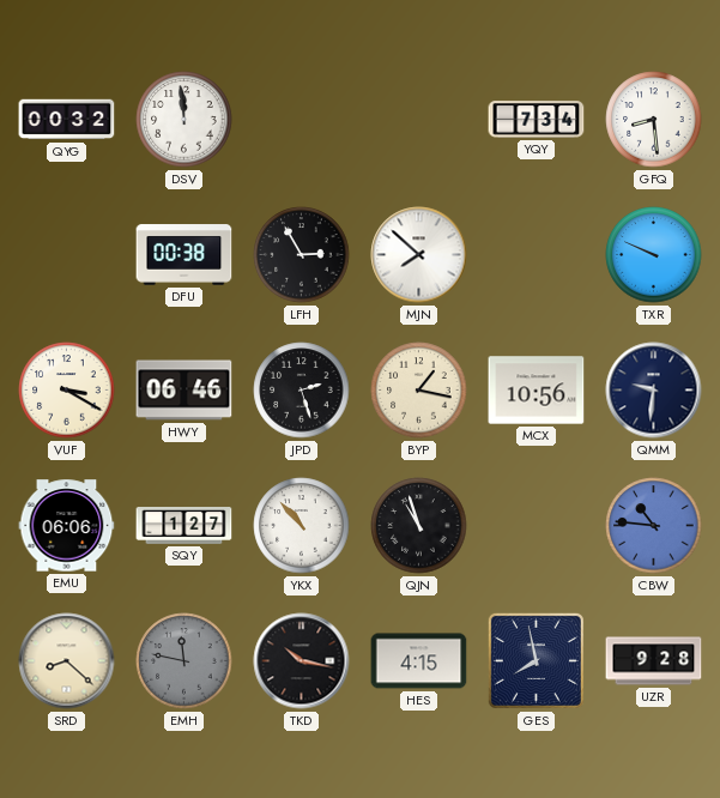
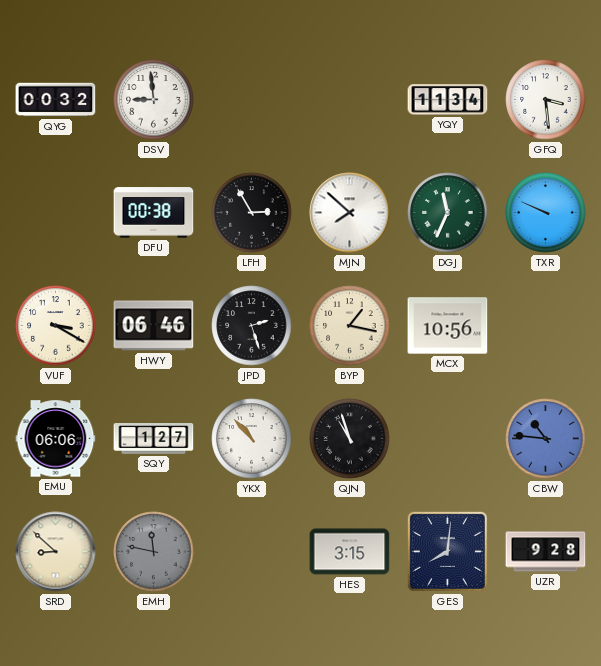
DSV: 11:59 -> 8:59 (154, 100)
YQY: 7:34 -> 11:34 (448, 100)
GFQ: 8:29 -> 3:29 (546, 100)
DGJ: none -> 11:34 (448, 213)
QMM: 9:31 -> none (654, 391)
SRD: 8:22 -> 8:52 (56, 552)
TKD: 10:17 -> none (302, 661)
HES: 4:15 -> 3:15 (350, 552)
GES: 7:58 -> 8:01 (447, 551)
